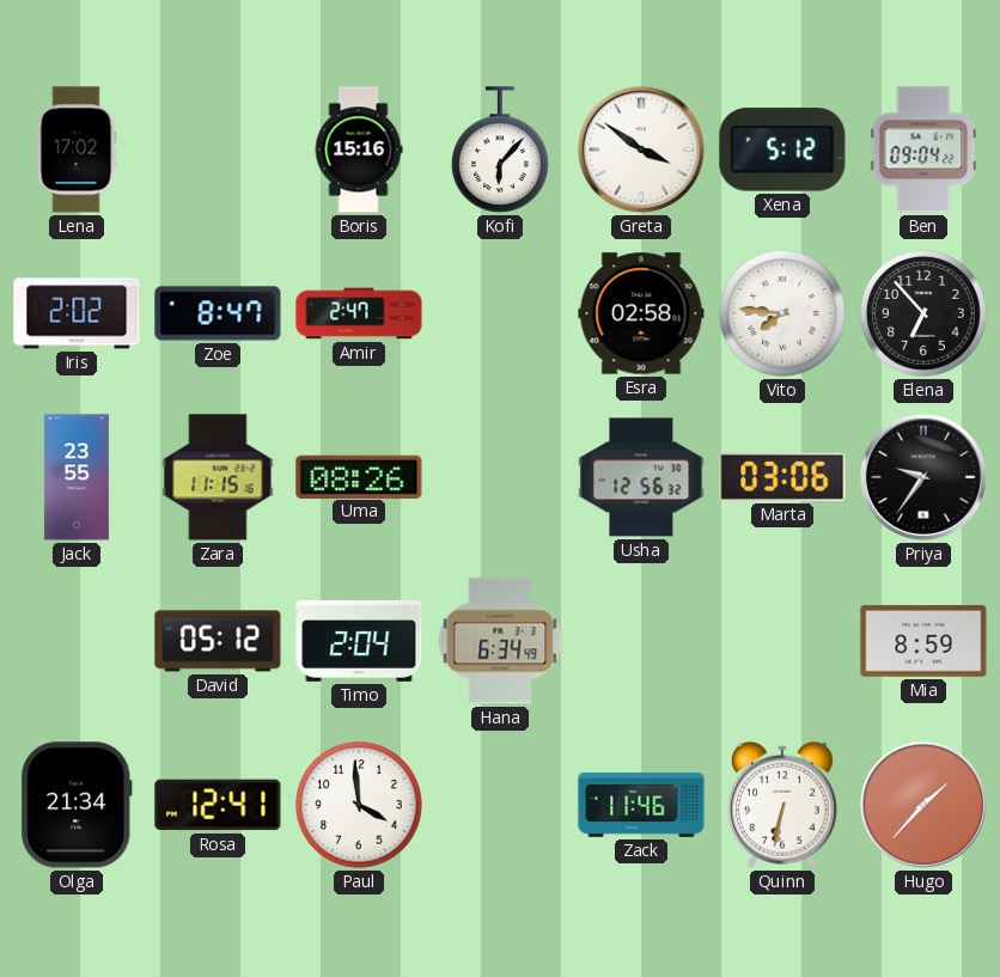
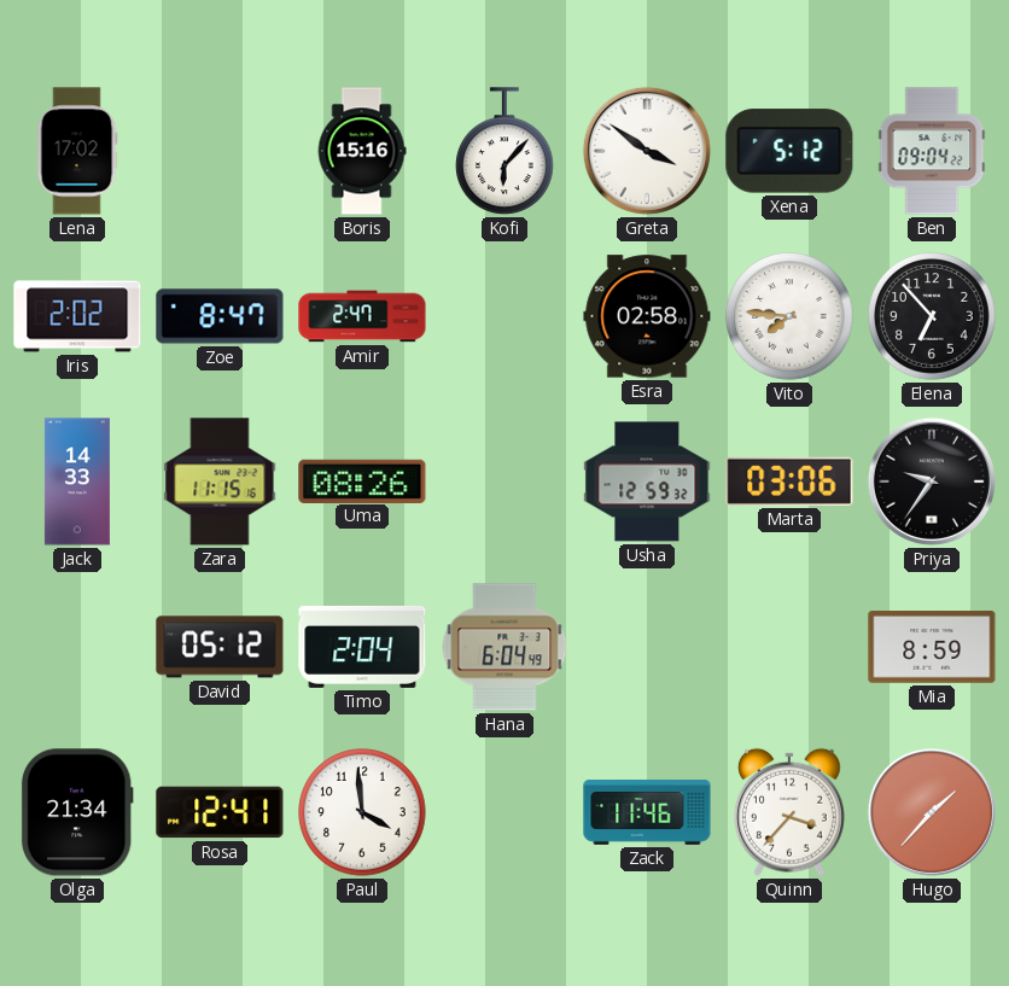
Jack: 23:55 -> 14:33 (77, 482)
Usha: 12:56 -> 12:59 (647, 482)
Hana: 6:34 -> 6:04 (505, 647)
Quinn: 6:32 -> 3:37 (789, 812)
